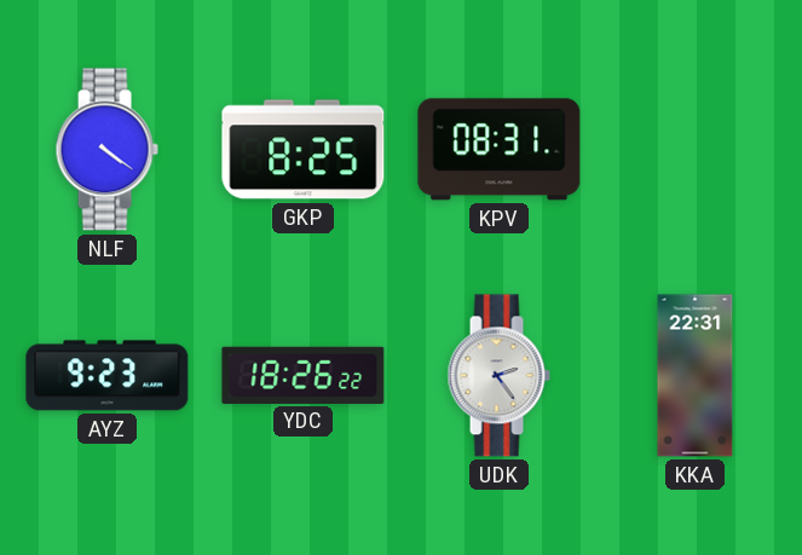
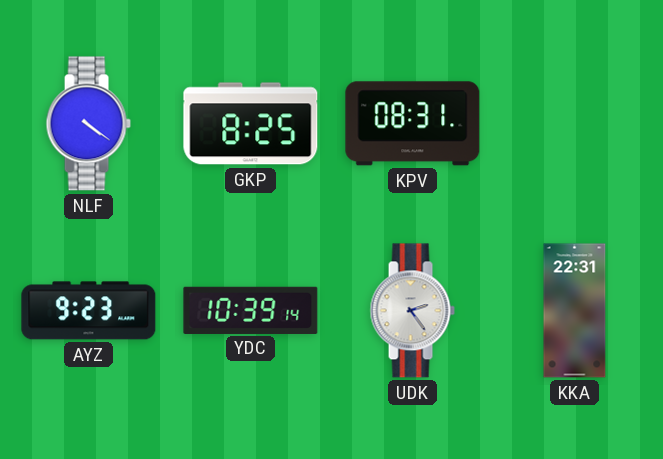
YDC: 18:26 -> 10:39 (251, 310)
